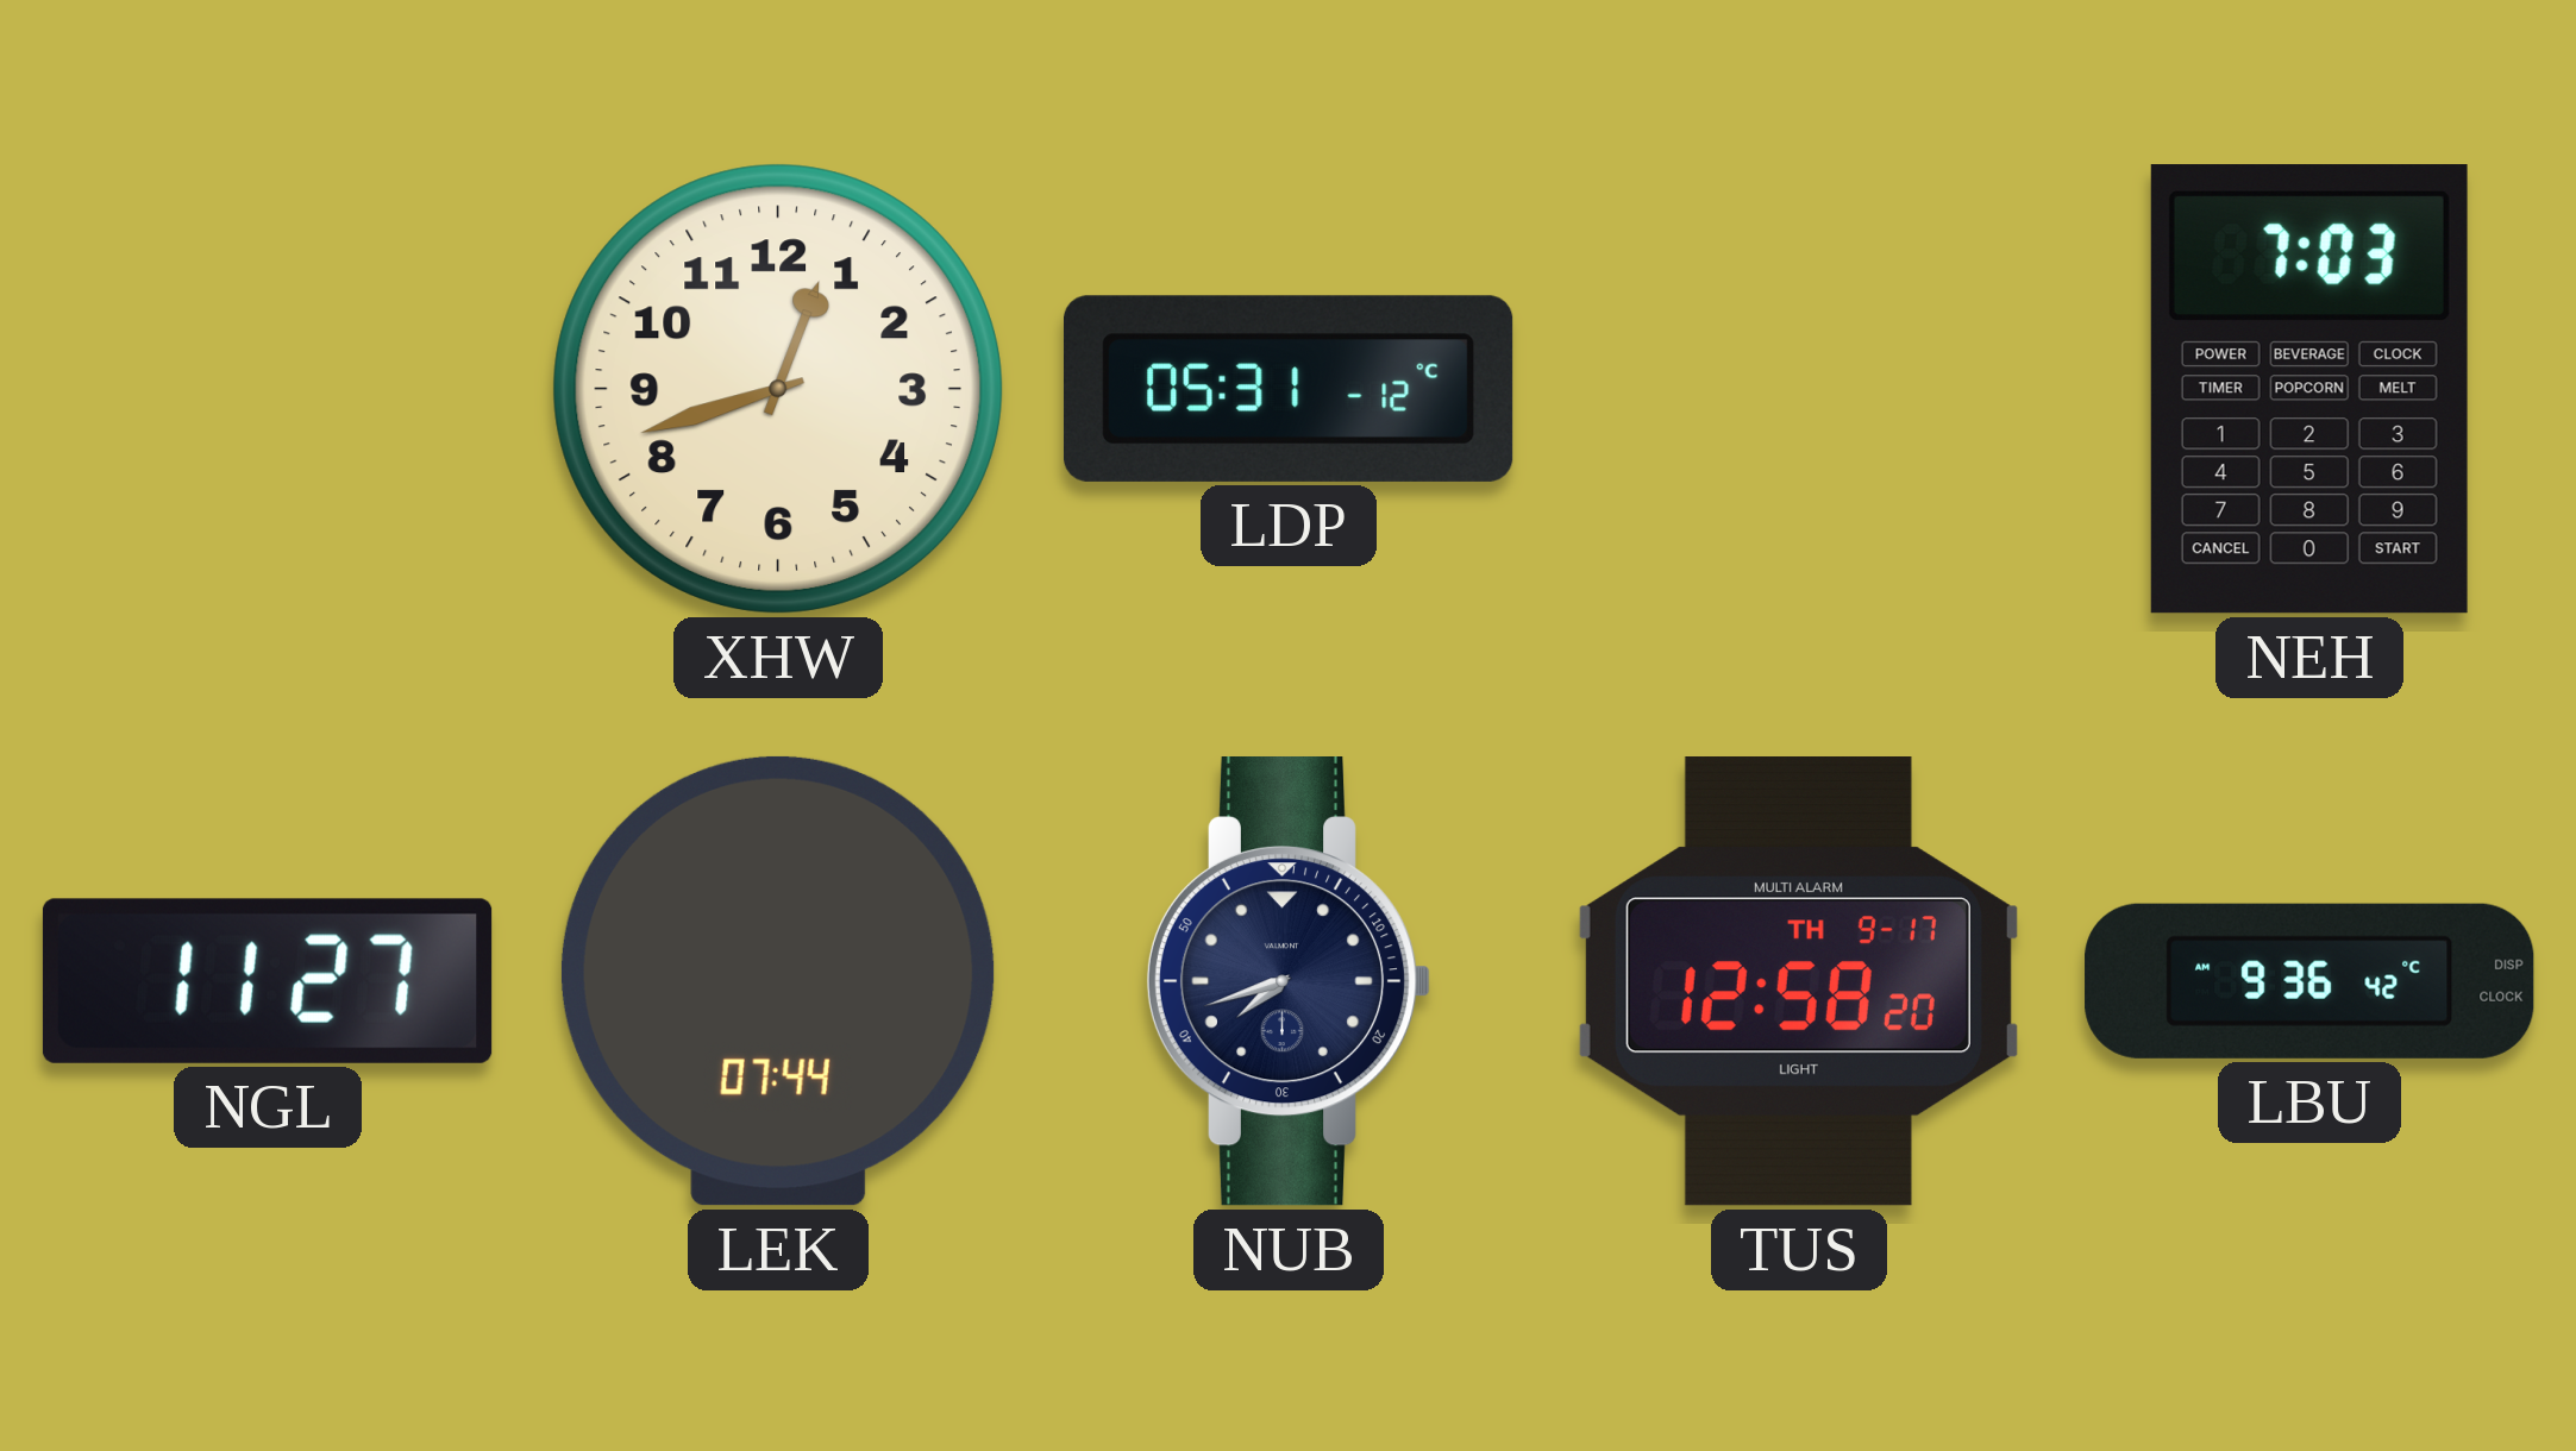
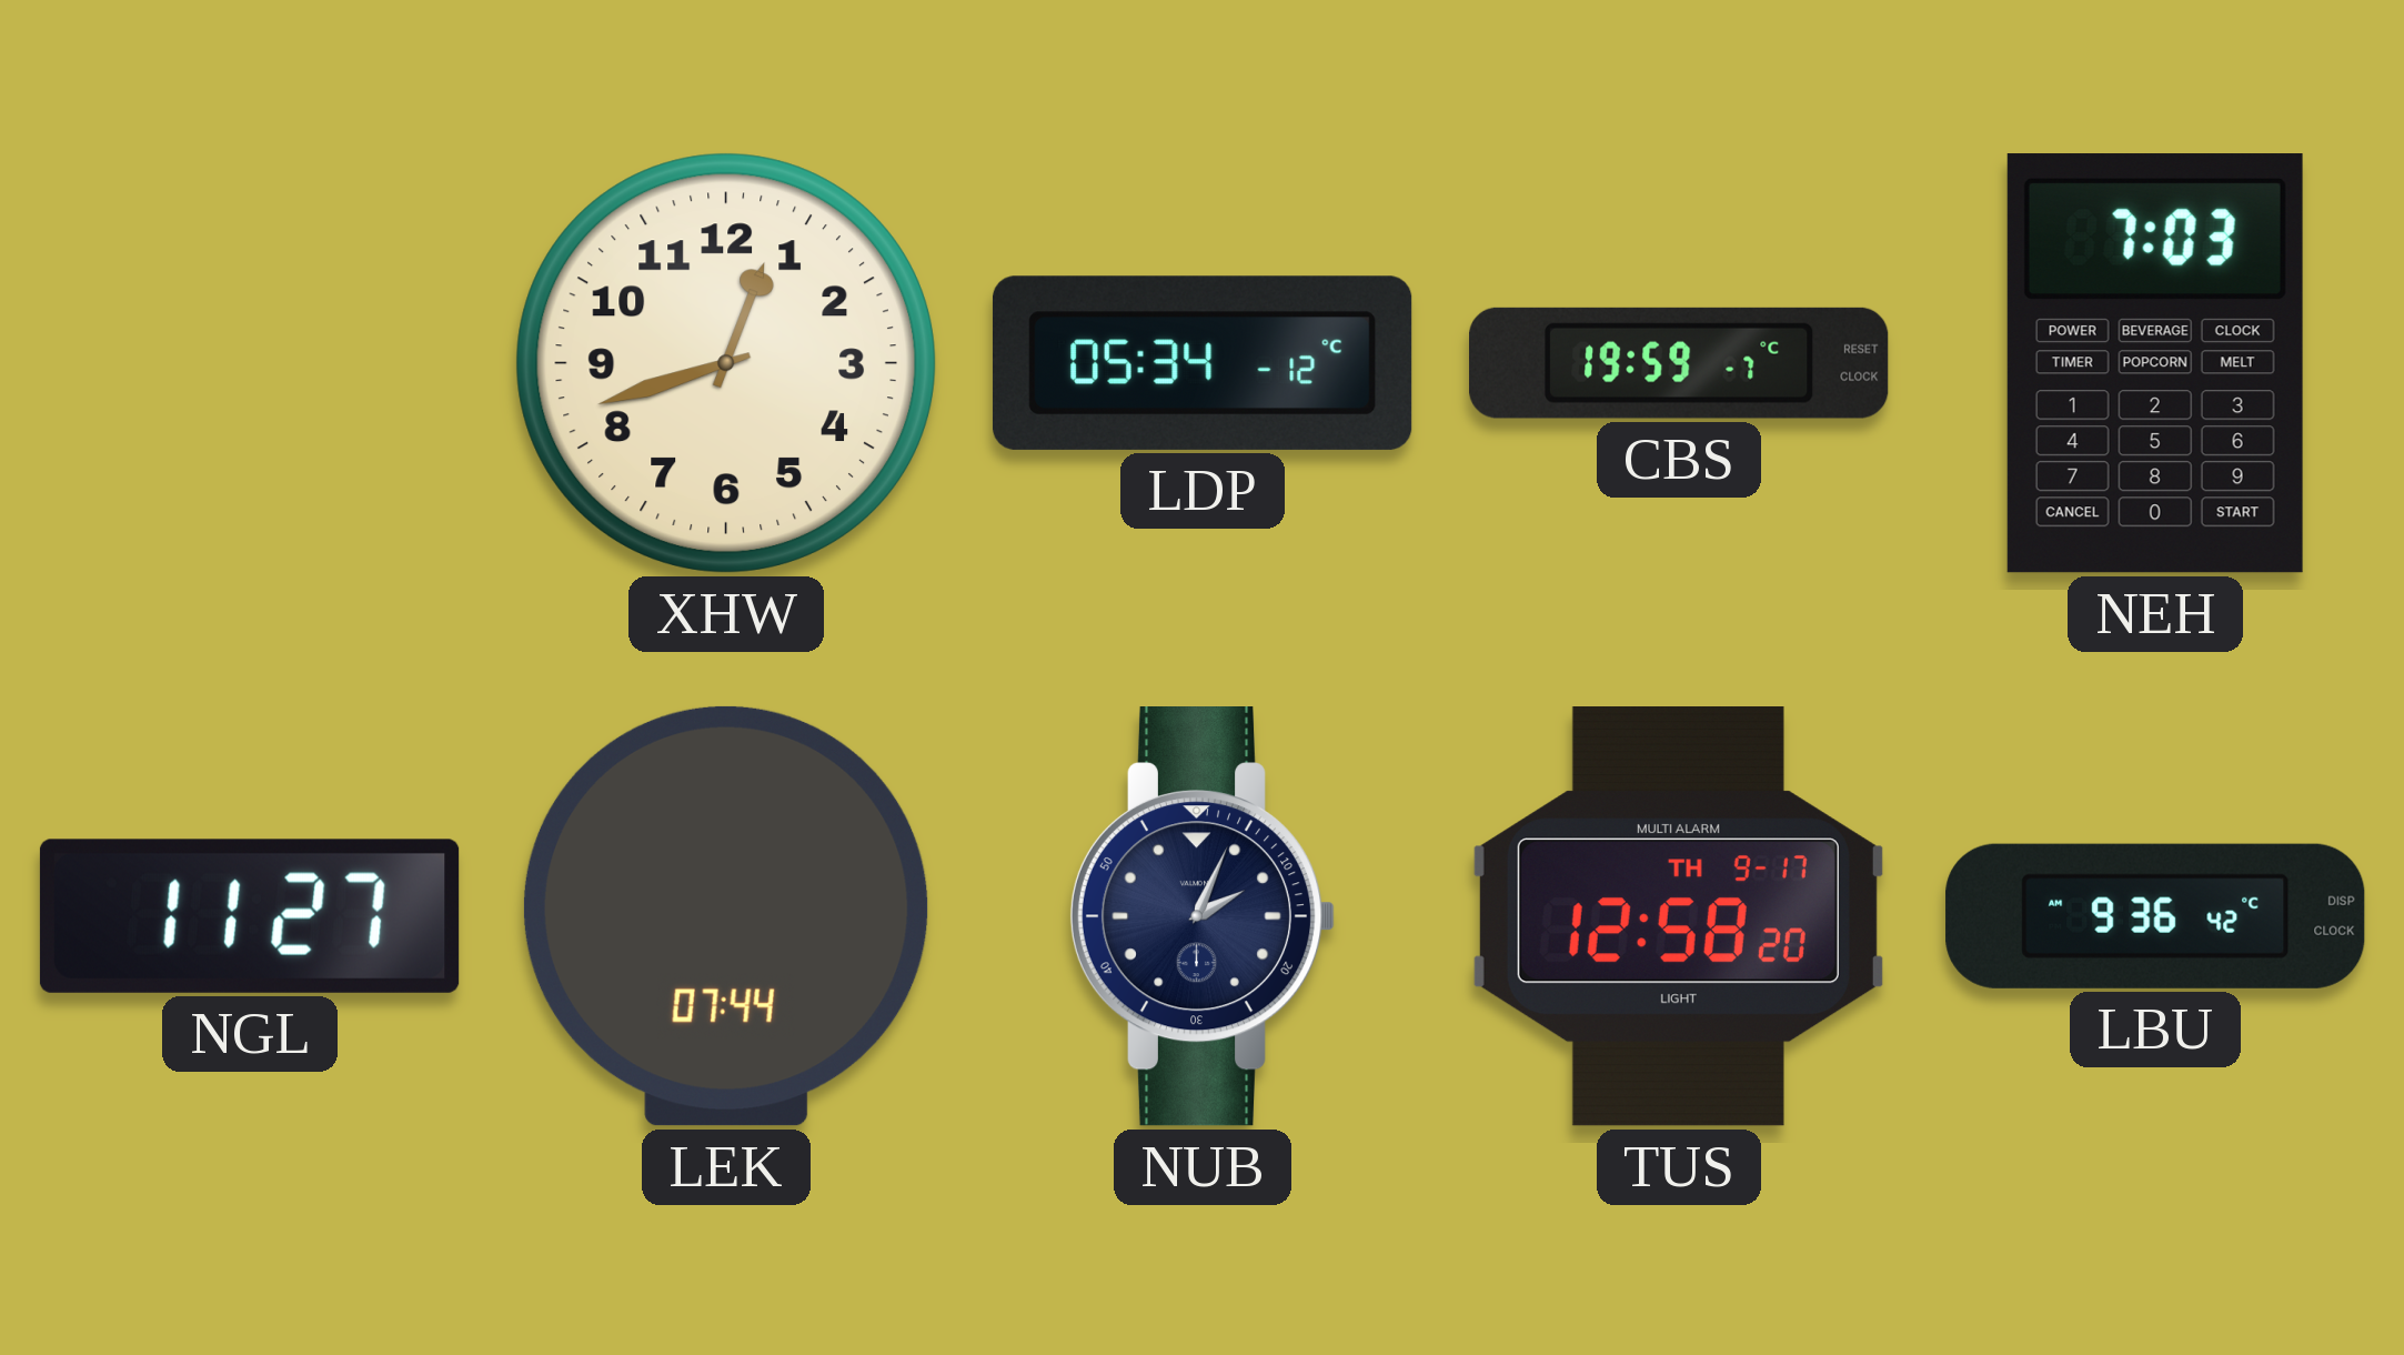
LDP: 05:31 -> 05:34 (1203, 363)
CBS: none -> 19:59 (1680, 363)
NUB: 7:42 -> 2:04 (1203, 917)
